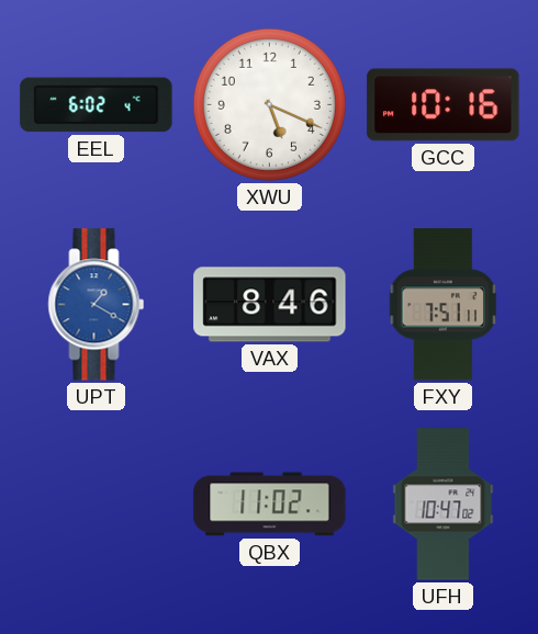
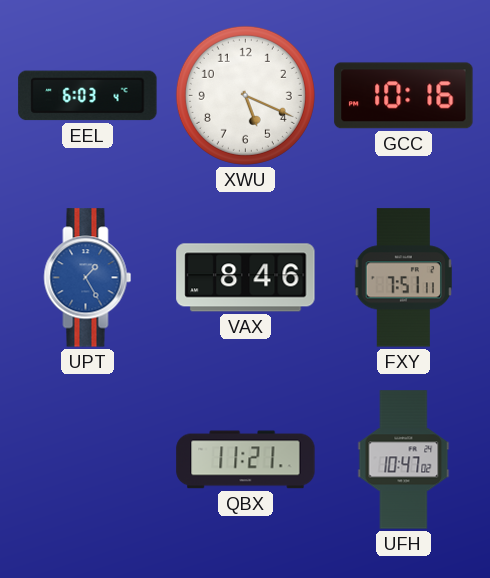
EEL: 6:02 -> 6:03 (88, 96)
UPT: 1:20 -> 1:25 (88, 278)
QBX: 11:02 -> 11:21 (246, 460)
